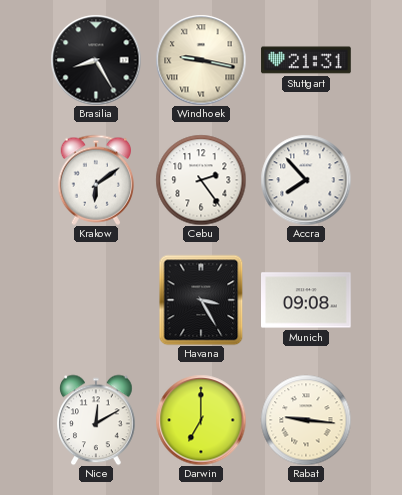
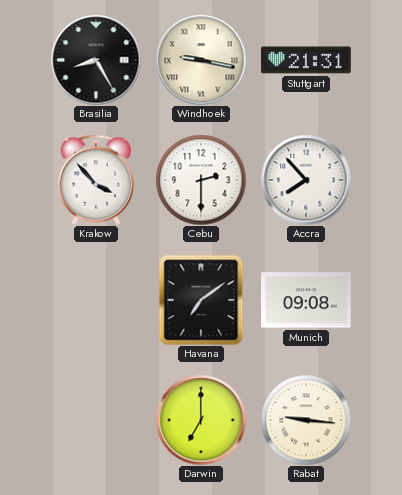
Krakow: 6:09 -> 3:53 (95, 180)
Cebu: 2:24 -> 2:30 (201, 180)
Havana: 3:25 -> 7:09 (201, 300)
Nice: 12:10 -> none (96, 420)
